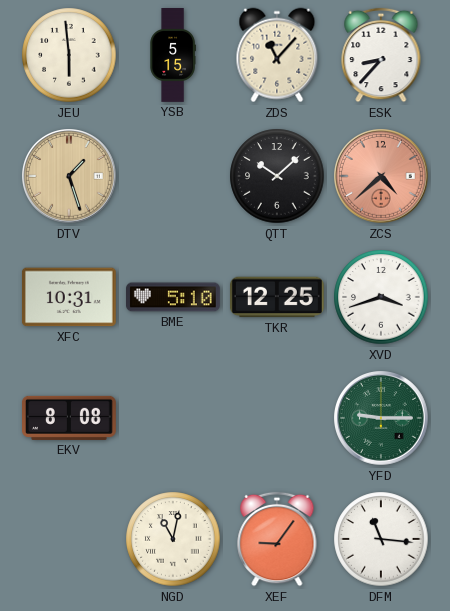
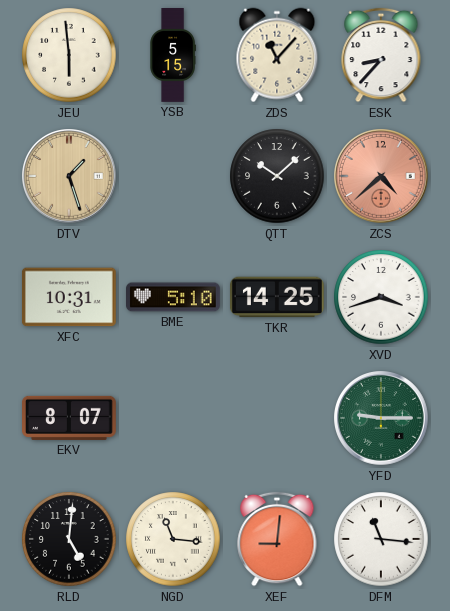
TKR: 12:25 -> 14:25 (277, 297)
EKV: 8:08 -> 8:07 (70, 418)
RLD: none -> 5:01 (69, 539)
NGD: 11:02 -> 11:16 (173, 539)
XEF: 9:06 -> 9:01 (277, 539)
